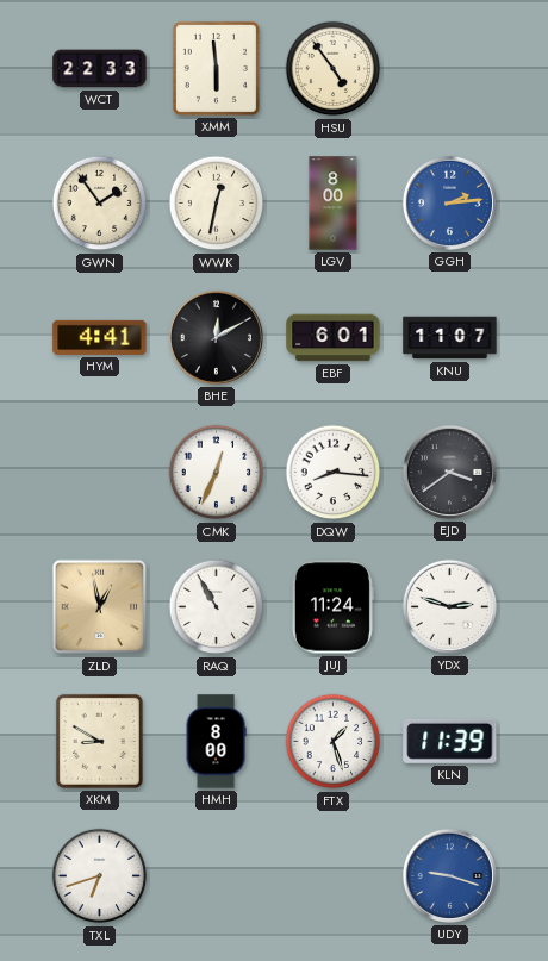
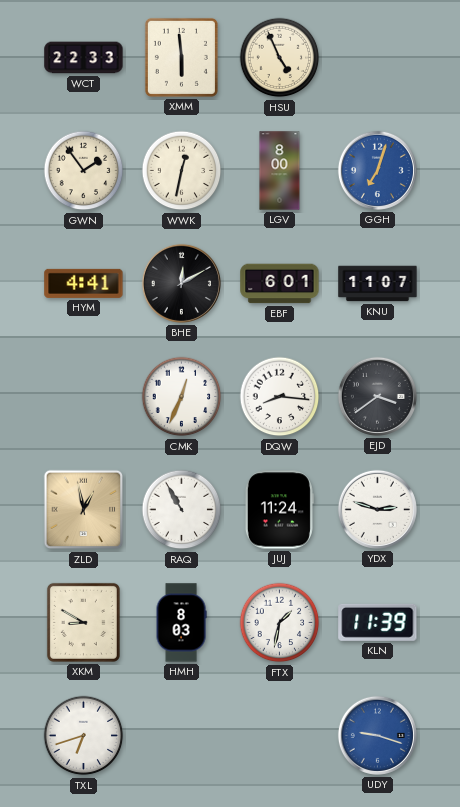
HSU: 4:54 -> 4:56 (280, 58)
GGH: 2:14 -> 7:03 (377, 170)
HMH: 8:00 -> 8:03 (181, 623)
FTX: 1:27 -> 1:32 (280, 623)
